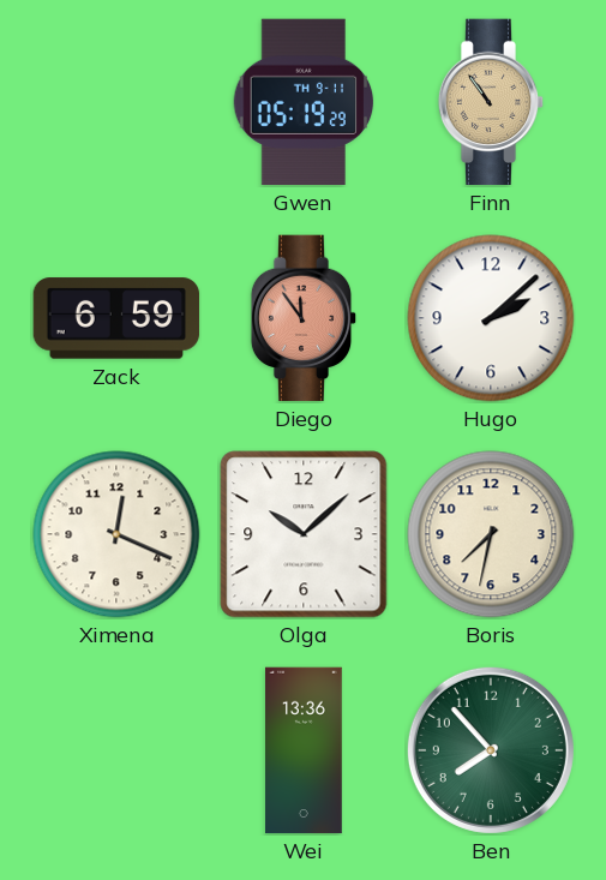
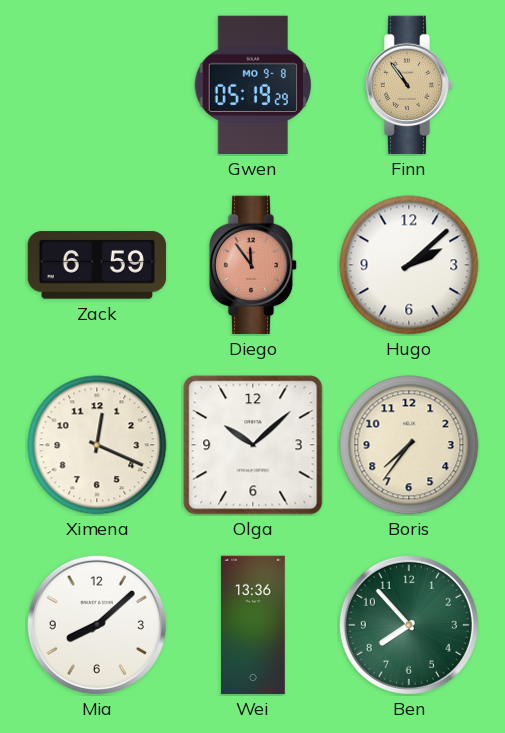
Gwen date: TH 9-11 -> MO 9-8 (253, 85)
Boris: 7:32 -> 7:36 (409, 445)
Mia: none -> 8:08 (97, 625)
